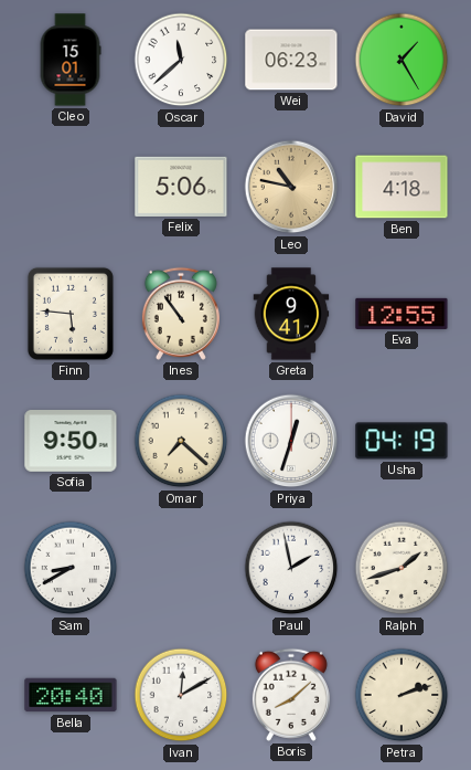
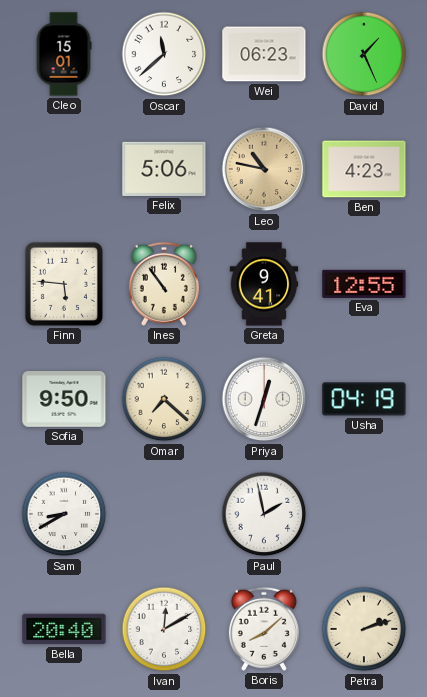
David: 1:25 -> 1:26 (364, 54)
Ben: 4:18 -> 4:23 (364, 169)
Ralph: 1:42 -> none (402, 568)
